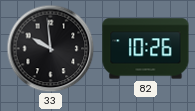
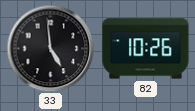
33: 9:59 -> 4:59 (50, 48)
